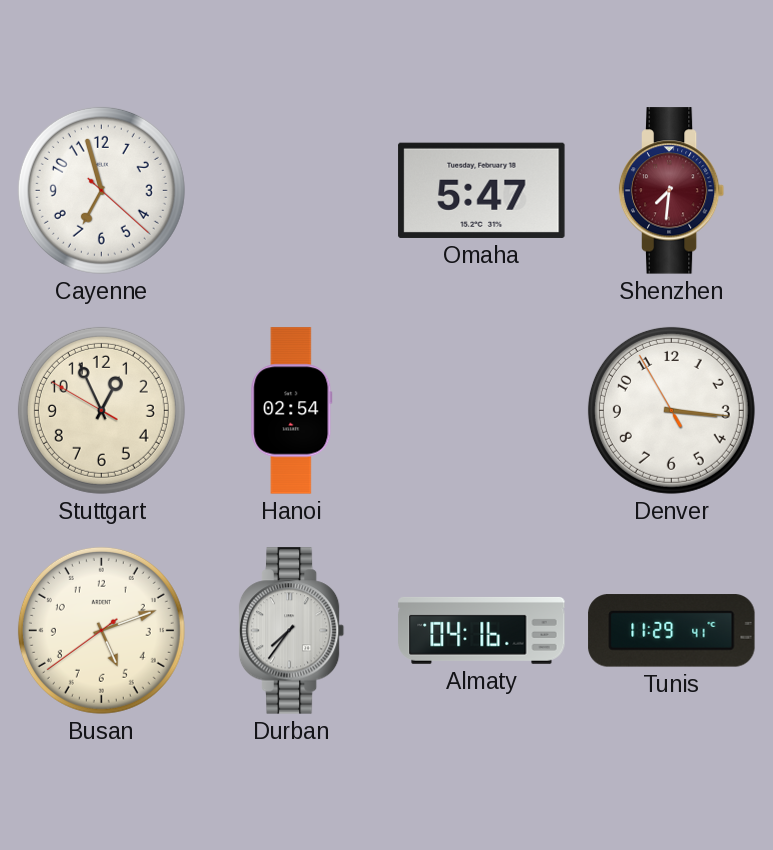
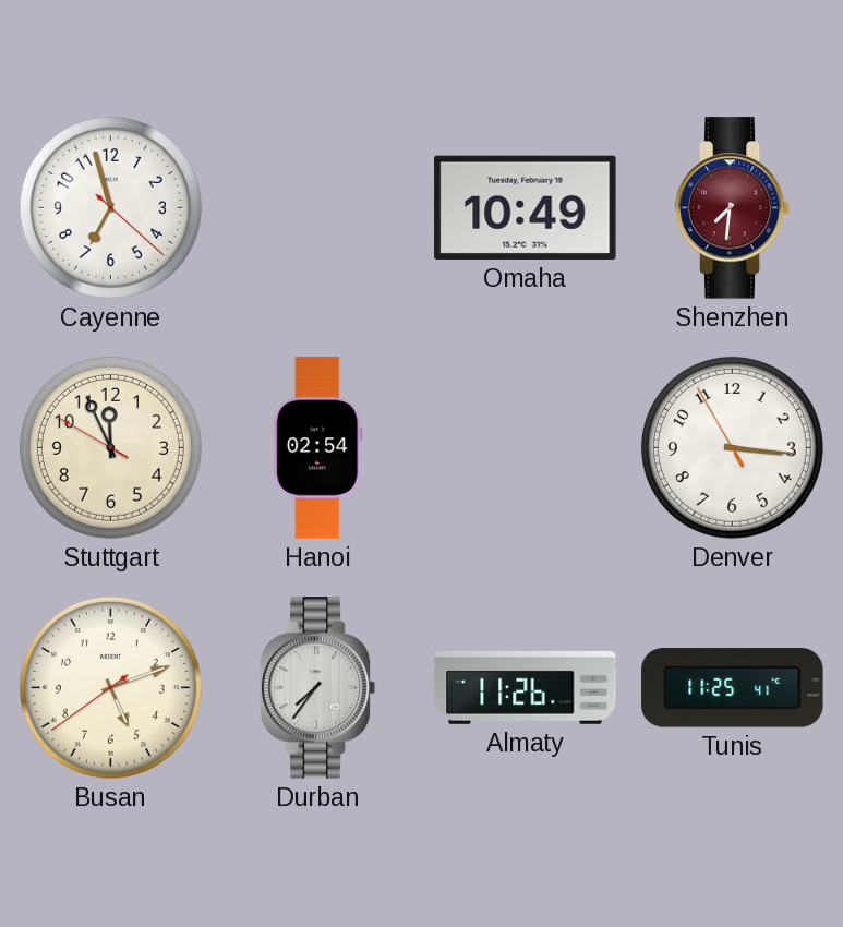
Omaha: 5:47 -> 10:49 (526, 207)
Stuttgart: 12:55 -> 11:55 (110, 447)
Almaty: 04:16 -> 11:26 (526, 687)
Tunis: 11:29 -> 11:25 (733, 688)
